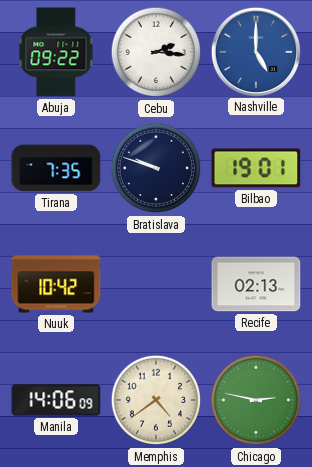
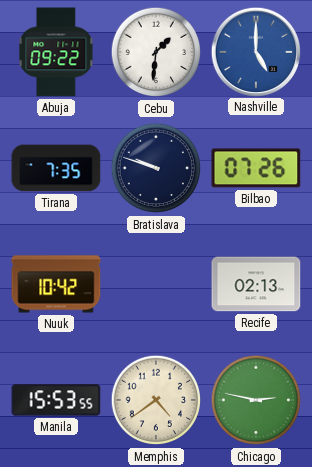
Cebu: 2:16 -> 1:31 (156, 52)
Bilbao: 19:01 -> 07:26 (256, 168)
Manila: 14:06 -> 15:53 (56, 400)
